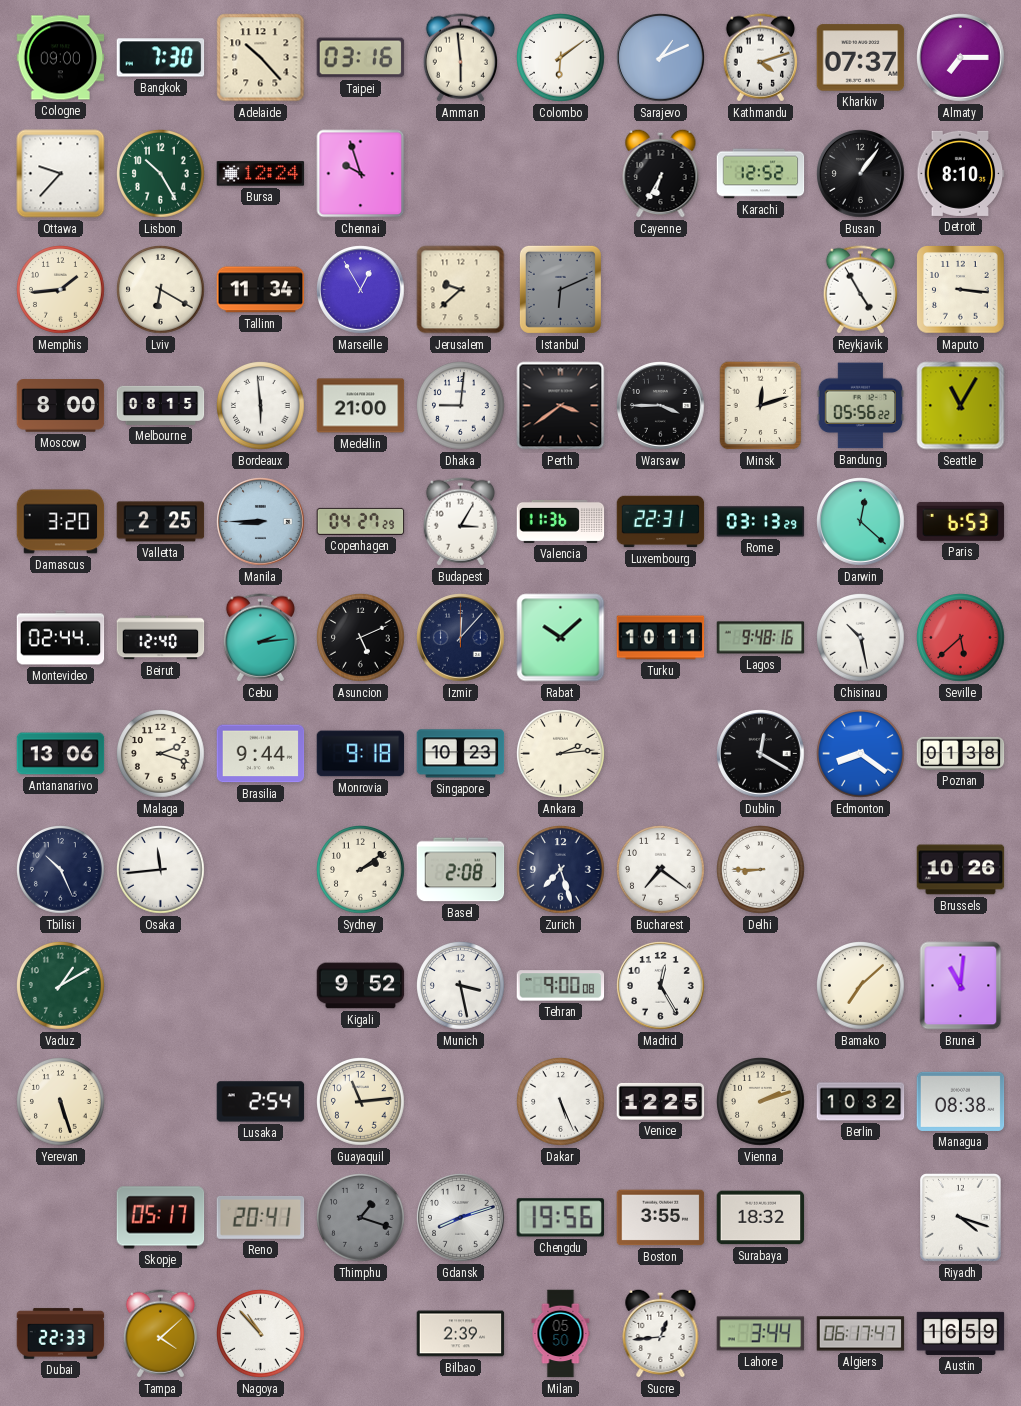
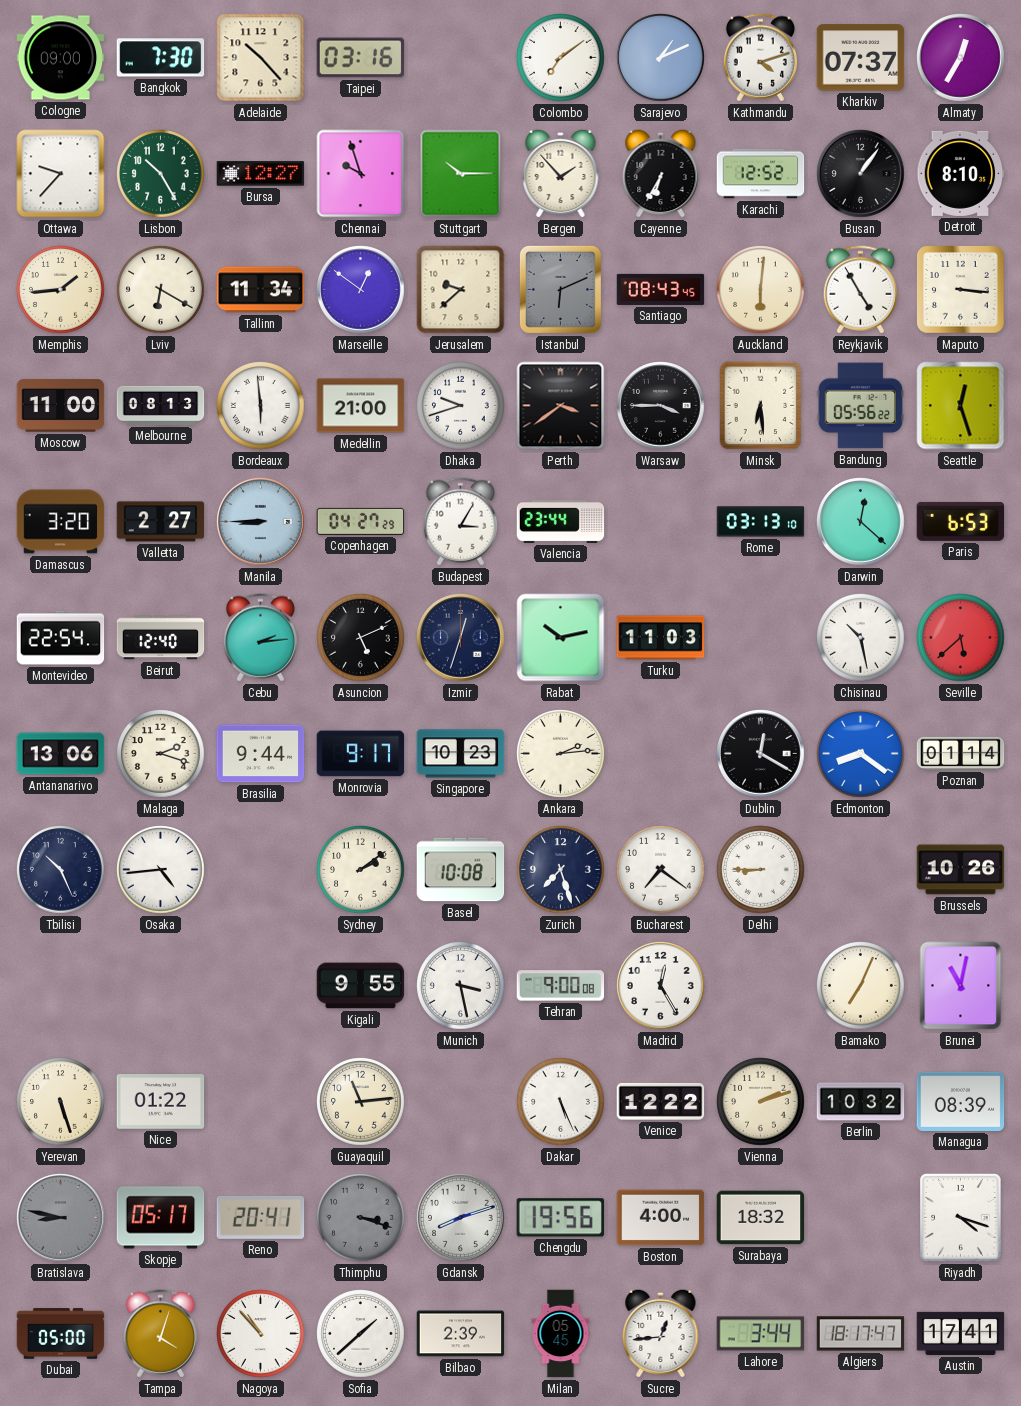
Amman: 5:59 -> none (460, 58)
Colombo: 6:09 -> 7:09 (561, 58)
Almaty: 7:15 -> 12:35 (961, 58)
Bursa: 12:24 -> 12:27 (261, 174)
Stuttgart: none -> 10:15 (461, 174)
Bergen: none -> 1:53 (561, 173)
Marseille: 12:55 -> 12:51 (361, 290)
Santiago: none -> 08:43 (661, 289)
Auckland: none -> 6:01 (761, 290)
Moscow: 8:00 -> 11:00 (61, 406)
Melbourne: 08:15 -> 08:13 (161, 405)
Dhaka: 9:01 -> 9:42 (461, 406)
Minsk: 12:12 -> 6:29 (761, 406)
Seattle: 11:05 -> 12:27 (961, 406)
Valletta: 2:25 -> 2:27 (161, 522)
Valencia: 11:36 -> 23:44 (561, 521)
Luxembourg: 22:31 -> none (661, 522)
Rome: 03:13:29 -> 03:13:10 (761, 522)
Montevideo: 02:44 -> 22:54 (61, 638)
Izmir: 12:07 -> 12:33 (461, 638)
Rabat: 10:08 -> 10:13 (561, 638)
Turku: 10:11 -> 11:03 (661, 638)
Lagos: 9:48 -> none (761, 638)
Monrovia: 9:18 -> 9:17 (361, 754)
Poznan: 01:38 -> 01:14 (961, 753)
Osaka: 11:44 -> 4:44 (161, 870)
Basel: 2:08 -> 10:08 (461, 870)
Vaduz: 1:10 -> none (61, 986)
Kigali: 9:52 -> 9:55 (361, 986)
Bamako: 7:08 -> 7:04 (861, 986)
Brunei: 11:01 -> 11:02 (961, 986)
Nice: none -> 01:22 (161, 1102)
Lusaka: 2:54 -> none (261, 1102)
Venice: 12:25 -> 12:22 (661, 1101)
Managua: 08:38 -> 08:39 (961, 1101)
Bratislava: none -> 8:47 (61, 1218)
Thimphu: 1:18 -> 3:18 (361, 1218)
Boston: 3:55 -> 4:00 (661, 1218)
Dubai: 22:33 -> 05:00 (61, 1334)
Tampa: 4:08 -> 4:03 (160, 1334)
Sofia: none -> 1:38 (361, 1334)
Milan: 05:50 -> 05:45 (561, 1334)
Algiers: 06:17 -> 18:17 (861, 1334)
Austin: 16:59 -> 17:41 (961, 1333)
